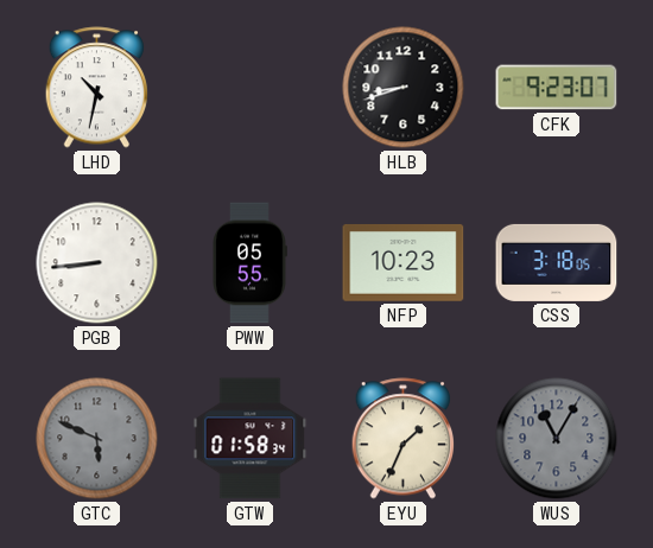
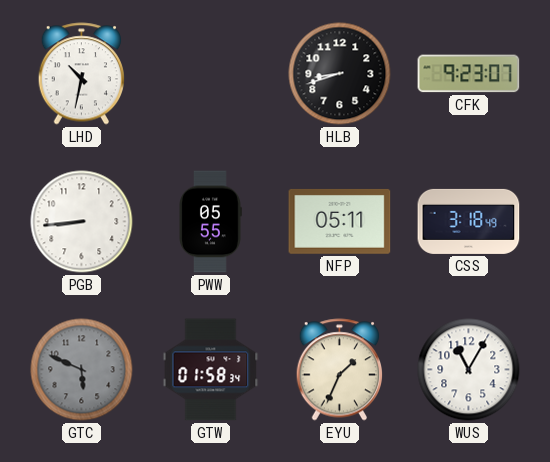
NFP: 10:23 -> 05:11 (340, 222)
CSS: 3:18:05 -> 3:18:49 (469, 221)
WUS dial: grey -> white (469, 370)
